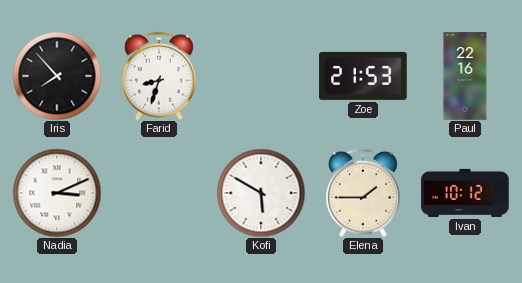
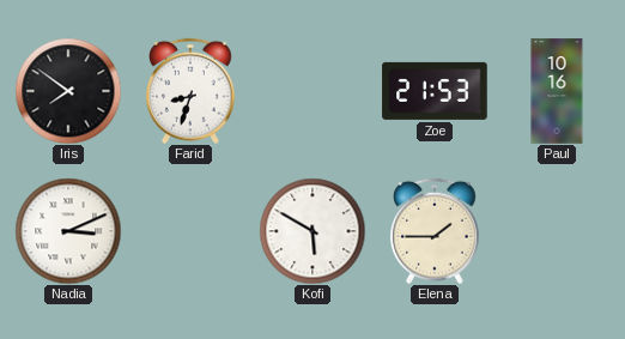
Iris: 7:53 -> 7:51 (68, 91)
Paul: 22:16 -> 10:16 (557, 91)
Ivan: 10:12 -> none (465, 193)
